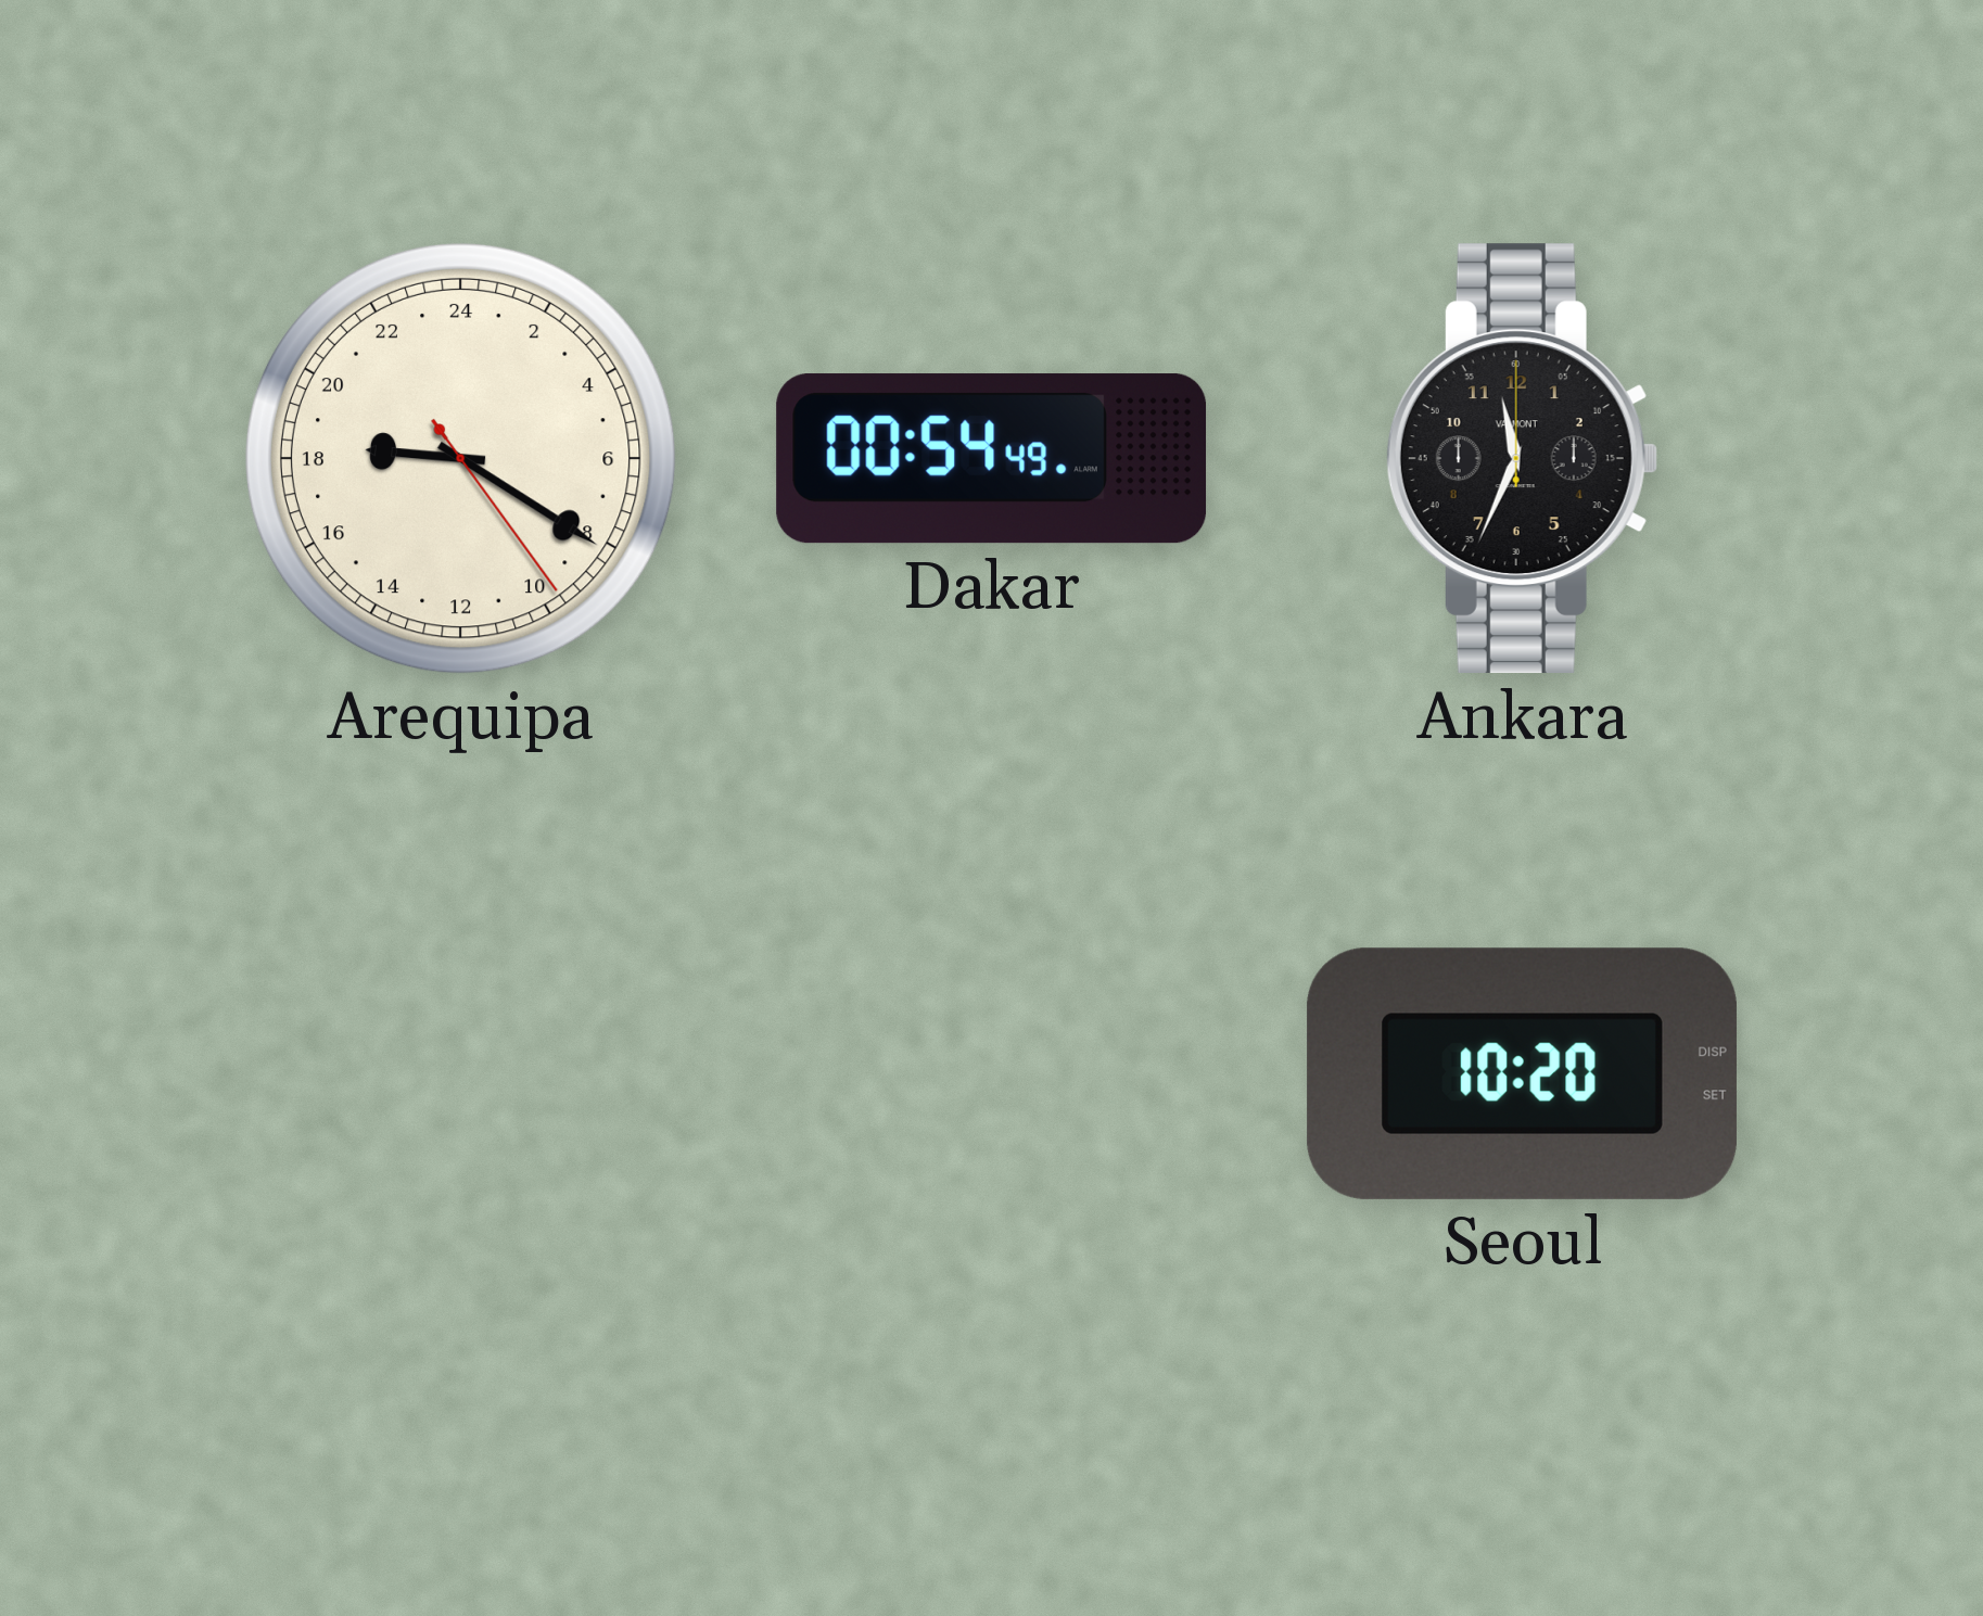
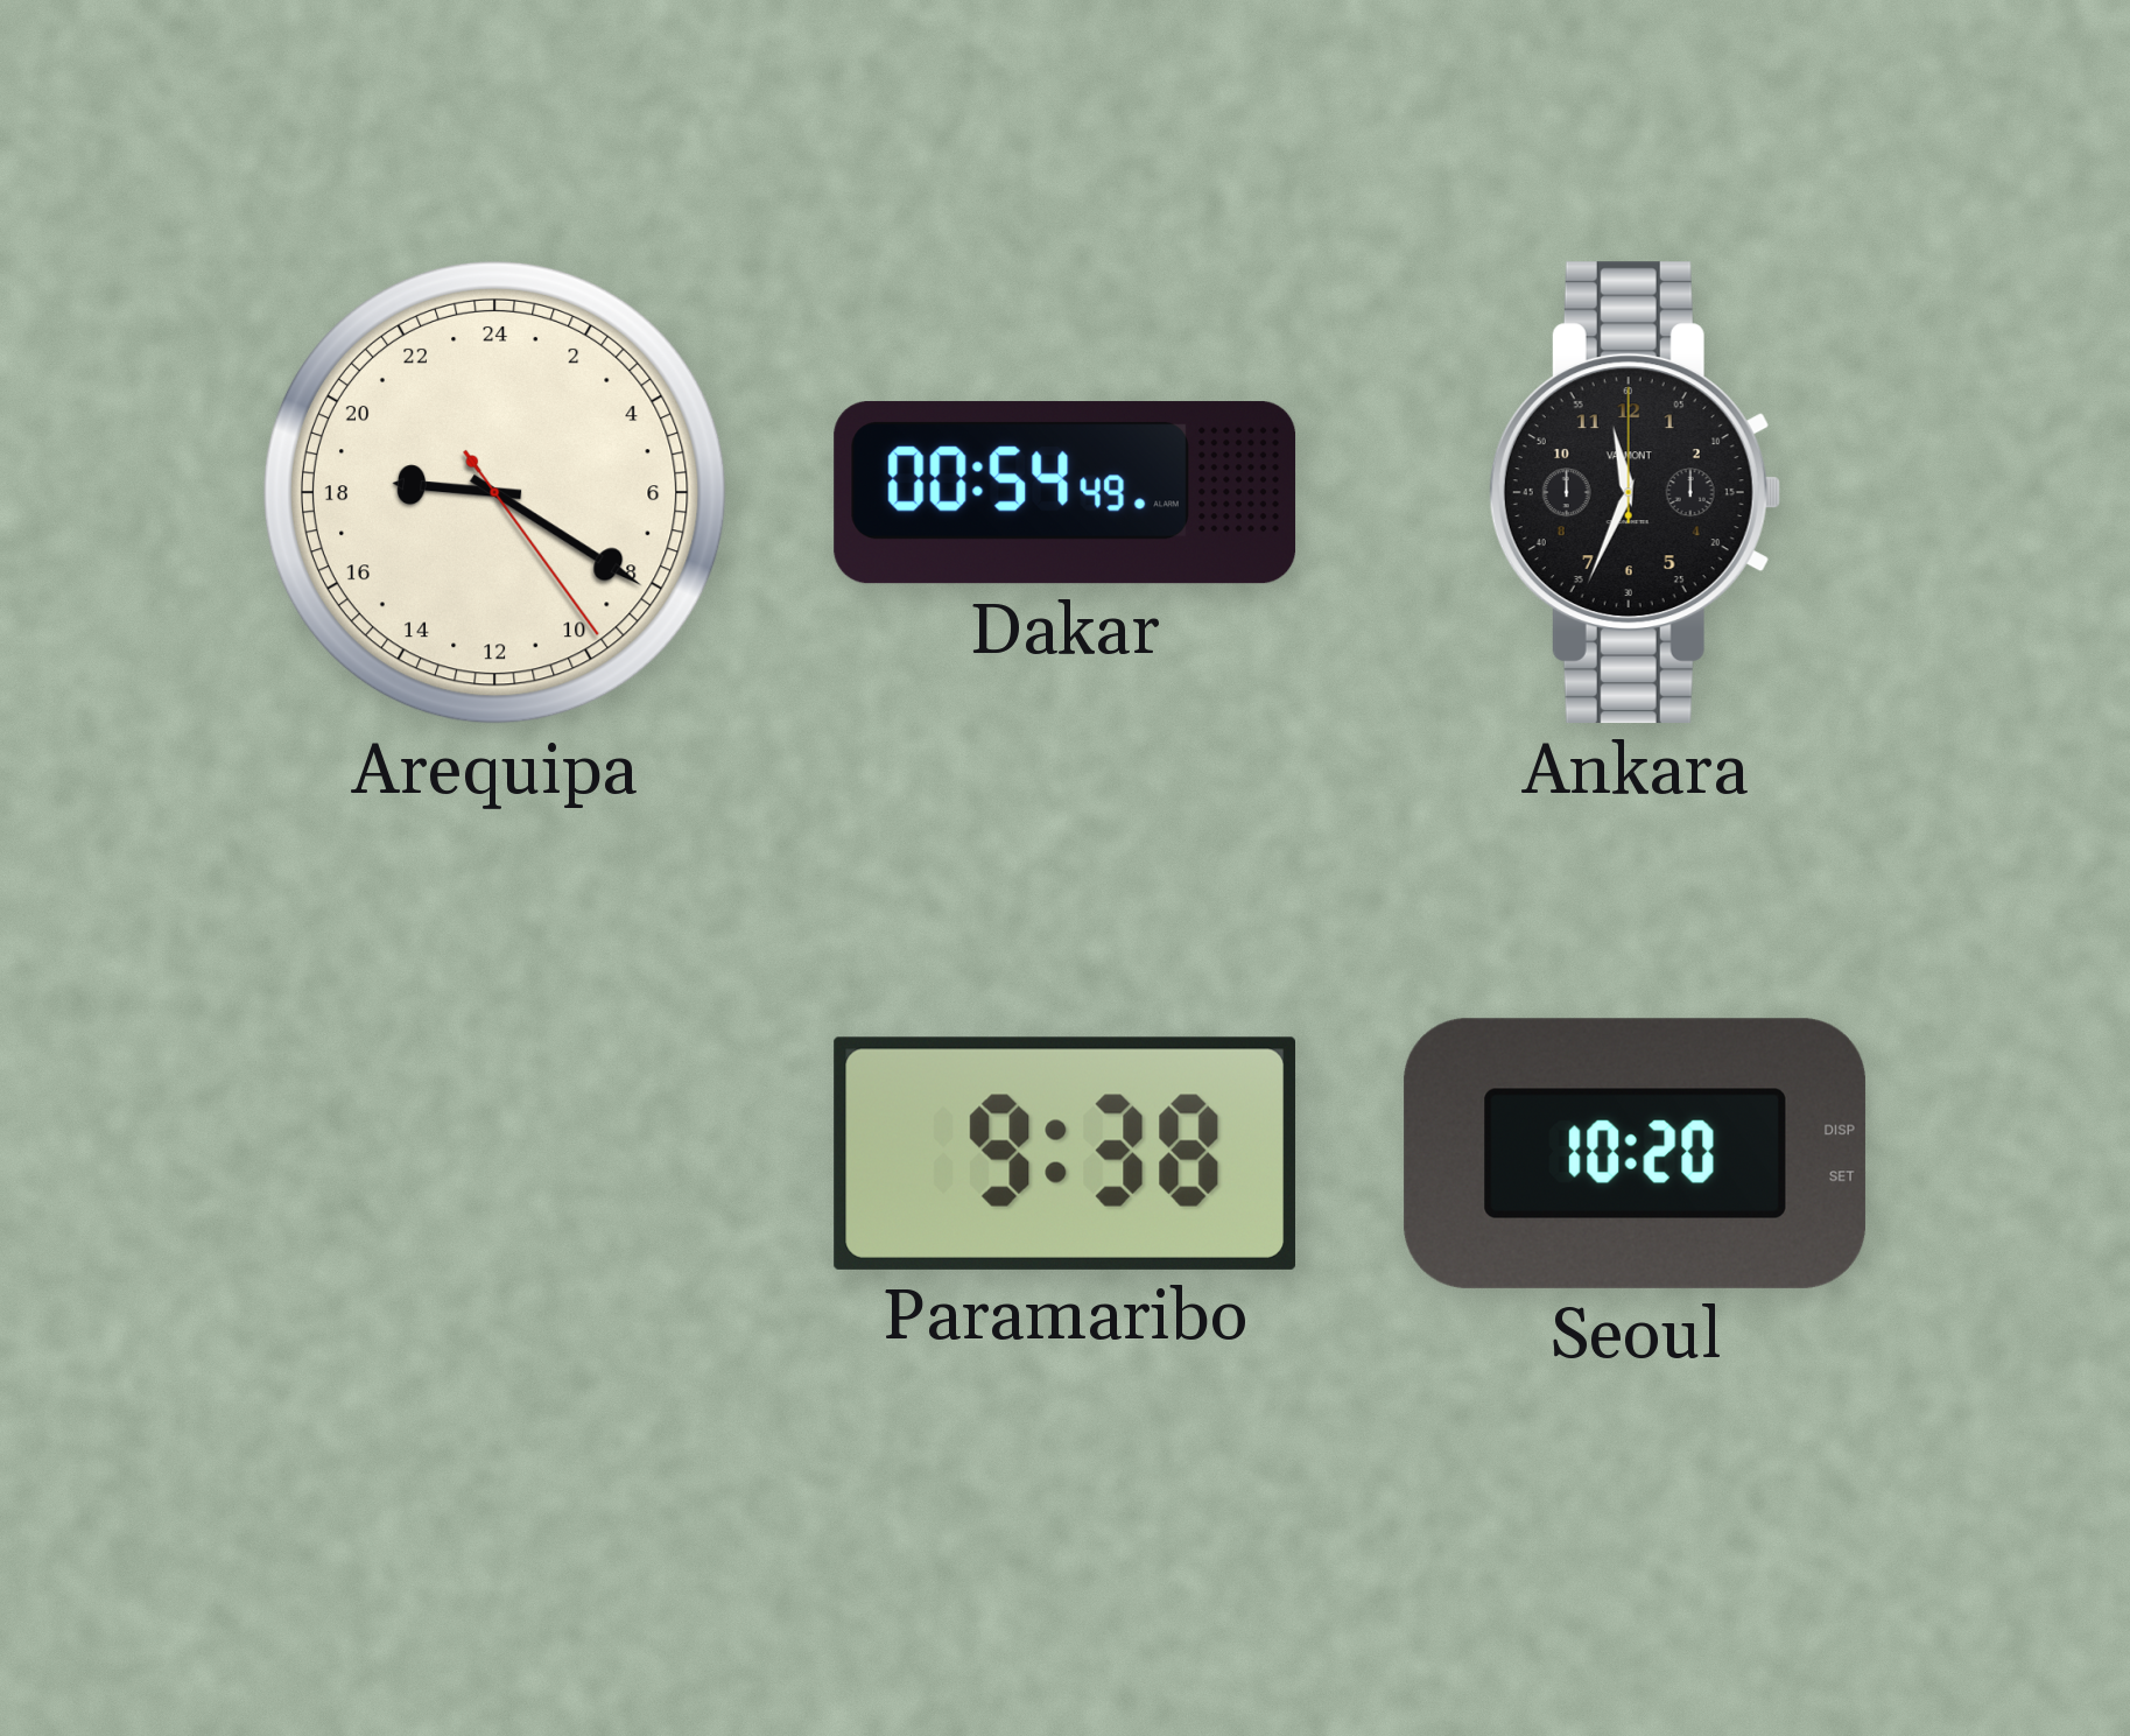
Paramaribo: none -> 9:38 (1064, 1153)
